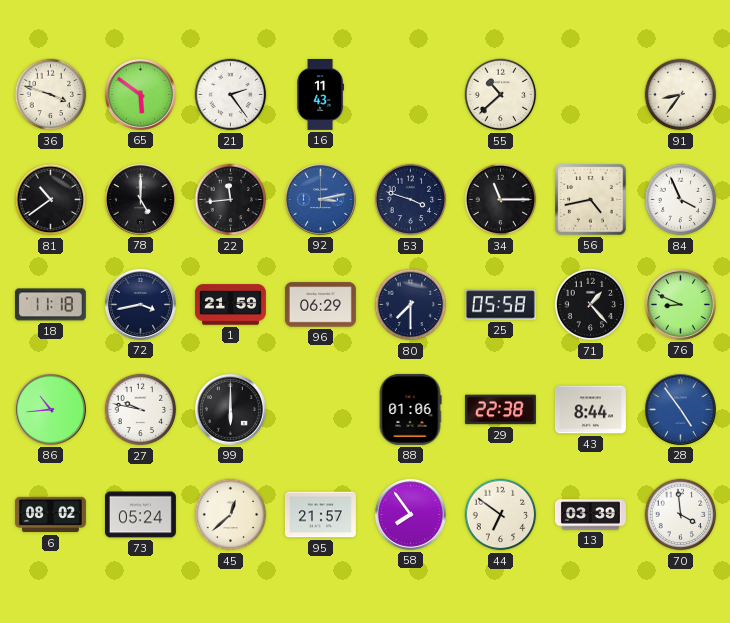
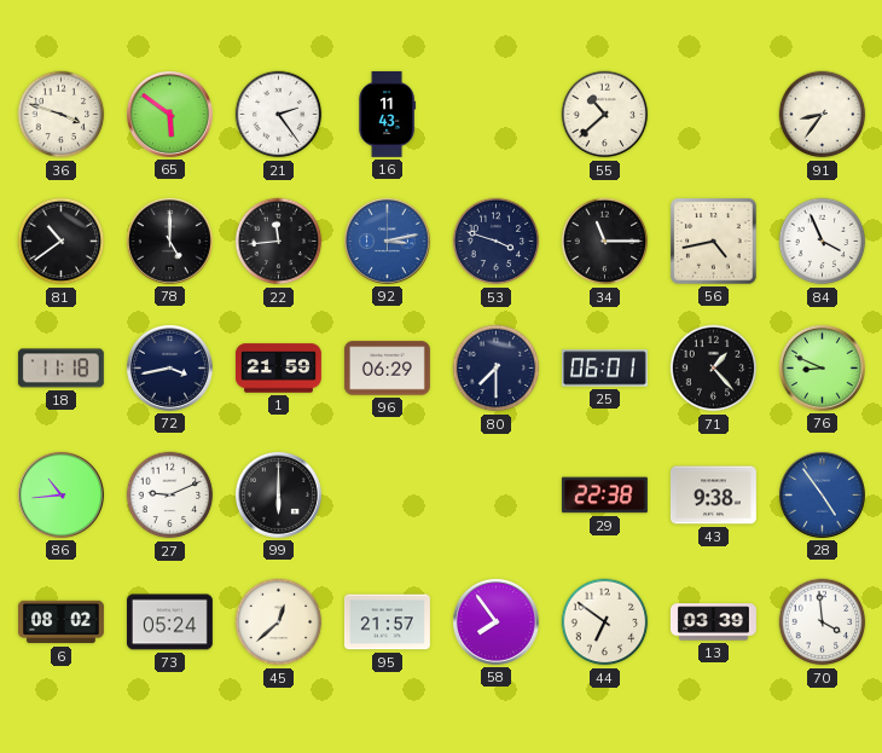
25: 05:58 -> 06:01 (604, 369)
27: 9:47 -> 9:11 (170, 496)
88: 01:06 -> none (410, 409)
43: 8:44 -> 9:38 (713, 496)
